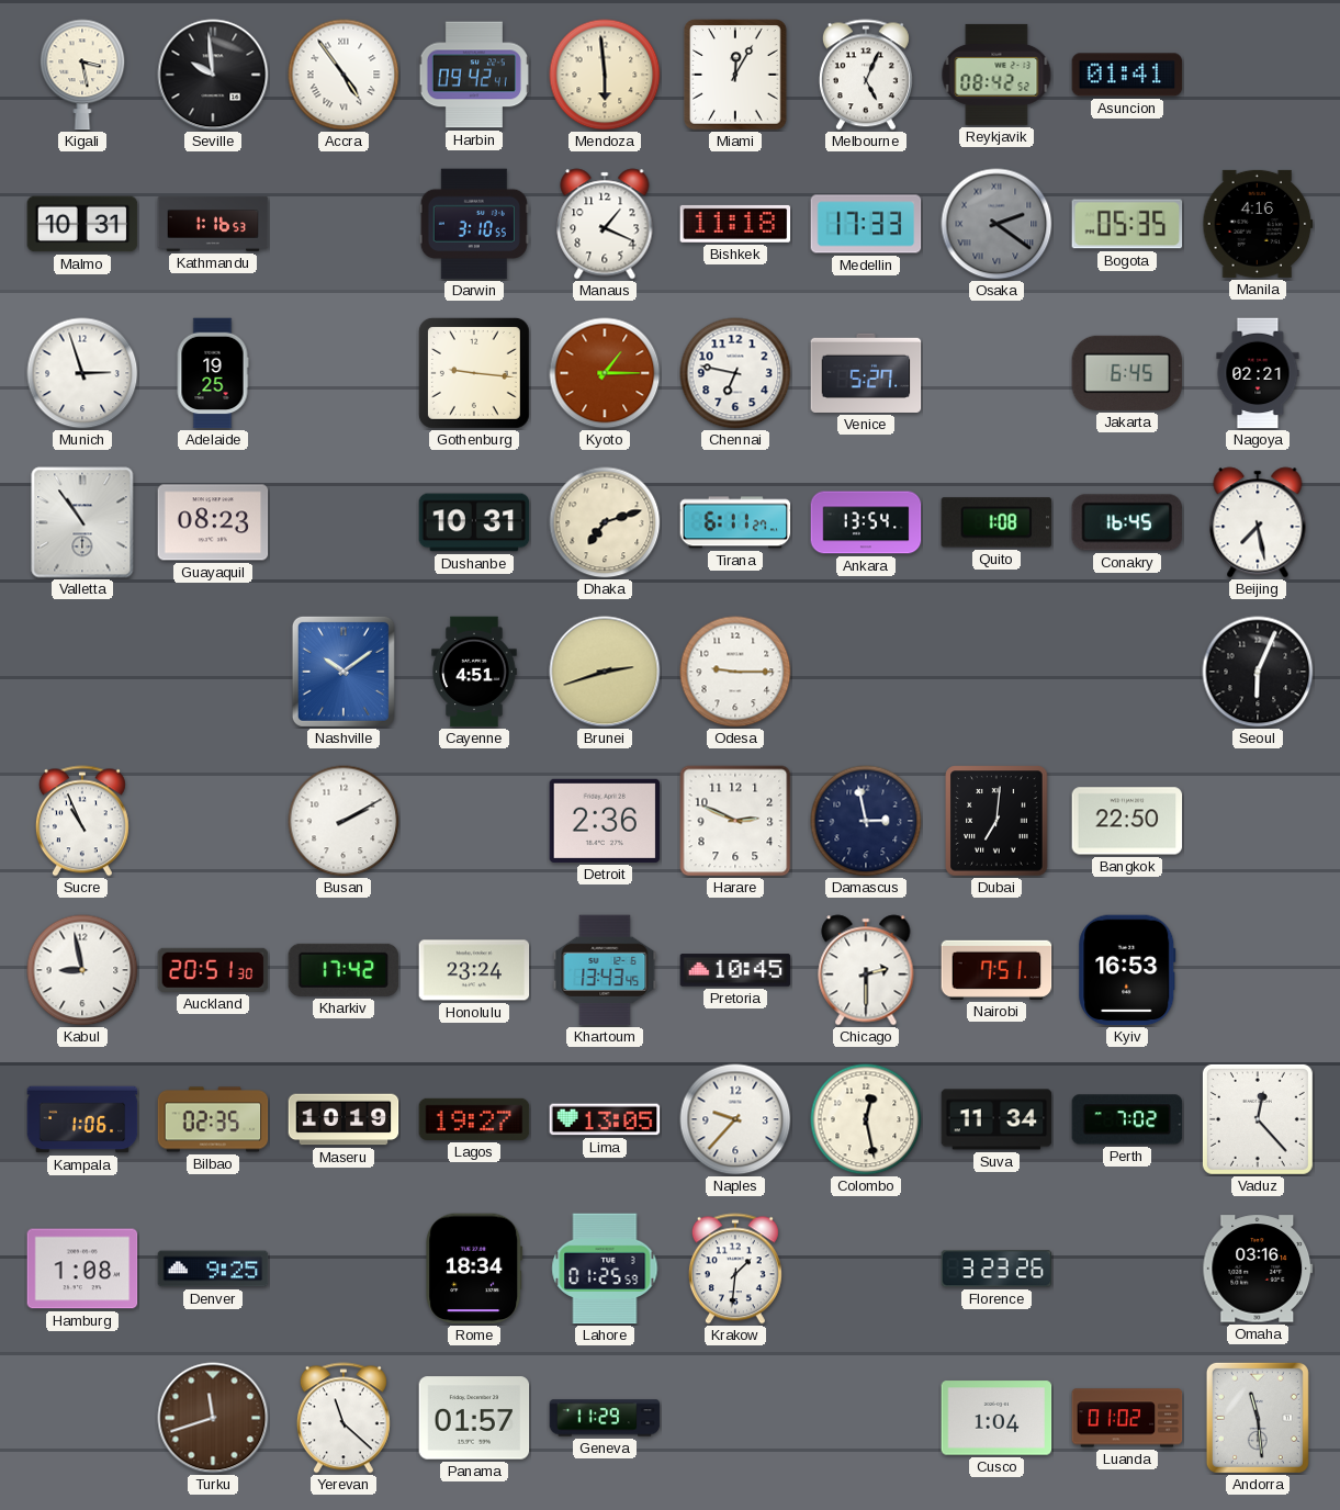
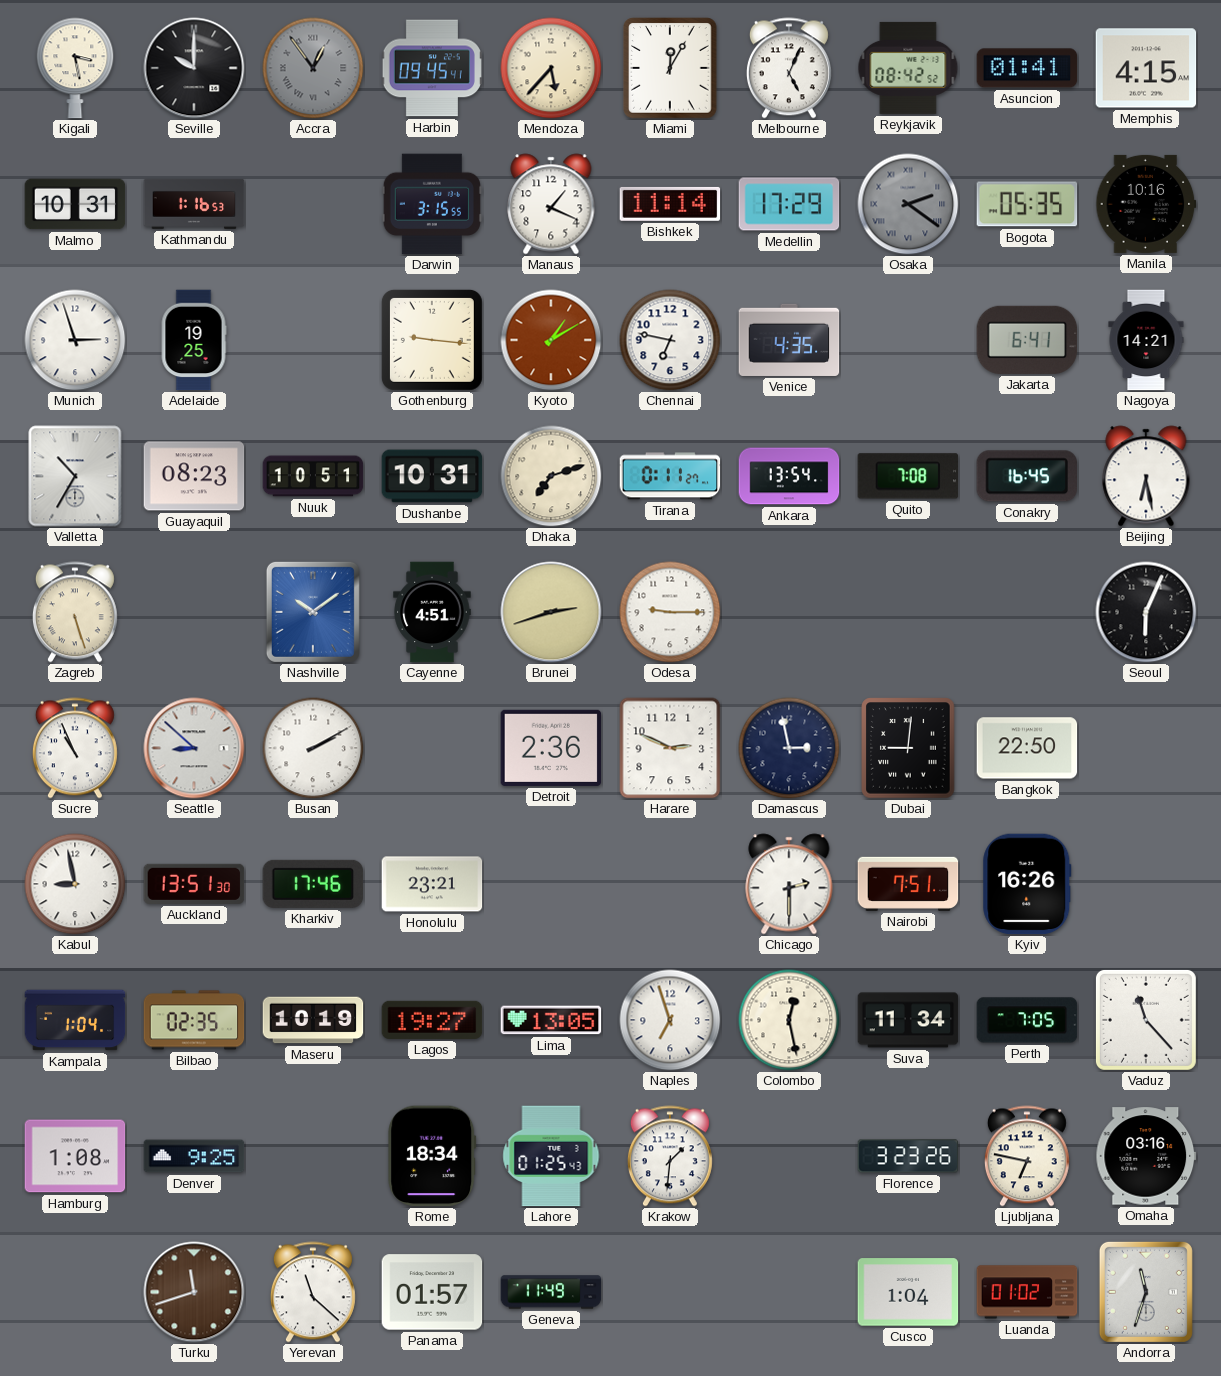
Seville: 9:59 -> 10:00 (194, 68)
Accra: 4:54 -> 12:54 (313, 68)
Accra dial: white -> grey (313, 68)
Harbin: 09:42 -> 09:45 (432, 68)
Mendoza: 5:59 -> 5:37 (551, 68)
Memphis: none -> 4:15 (1146, 68)
Darwin: 3:10 -> 3:15 (432, 204)
Bishkek: 11:18 -> 11:14 (670, 204)
Medellin: 17:33 -> 17:29 (789, 204)
Manila: 4:16 -> 10:16 (1146, 204)
Kyoto: 1:15 -> 1:10 (551, 340)
Venice: 5:27 -> 4:35 (789, 340)
Jakarta: 6:45 -> 6:41 (1027, 340)
Nagoya: 02:21 -> 14:21 (1146, 340)
Valletta: 10:54 -> 10:35 (75, 476)
Nuuk: none -> 10:51 (313, 476)
Tirana: 6:11 -> 0:11 (670, 476)
Quito: 1:08 -> 7:08 (908, 476)
Beijing: 7:28 -> 6:28 (1146, 476)
Zagreb: none -> 5:27 (75, 612)
Seattle: none -> 8:52 (194, 748)
Dubai: 7:01 -> 9:01 (908, 748)
Auckland: 20:51 -> 13:51 (194, 884)
Kharkiv: 17:42 -> 17:46 (313, 884)
Honolulu: 23:24 -> 23:21 (432, 884)
Khartoum: 13:43 -> none (605, 970)
Pretoria: 10:45 -> none (735, 970)
Kyiv: 16:53 -> 16:26 (1027, 884)
Kampala: 1:06 -> 1:04 (75, 1020)
Naples: 9:37 -> 6:57 (670, 1020)
Perth: 7:02 -> 7:05 (1027, 1020)
Vaduz: 12:23 -> 11:23 (1146, 1020)
Lahore: 01:25:59 -> 01:25:43 (551, 1156)
Ljubljana: none -> 6:47 (1027, 1156)
Geneva: 11:29 -> 11:49 (551, 1292)
Andorra: 11:29 -> 11:33 (1146, 1292)
